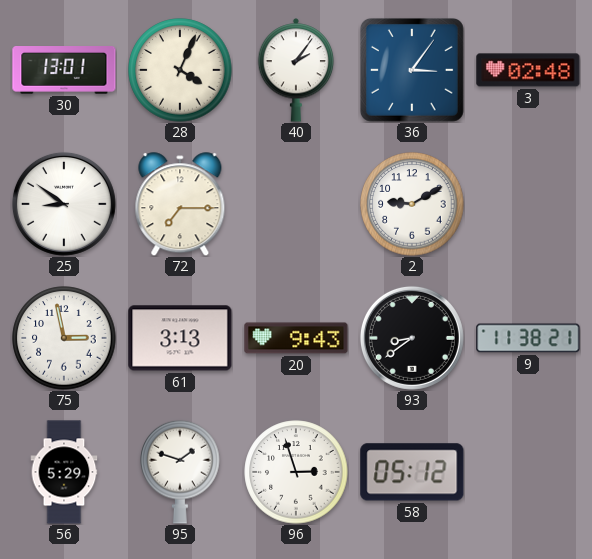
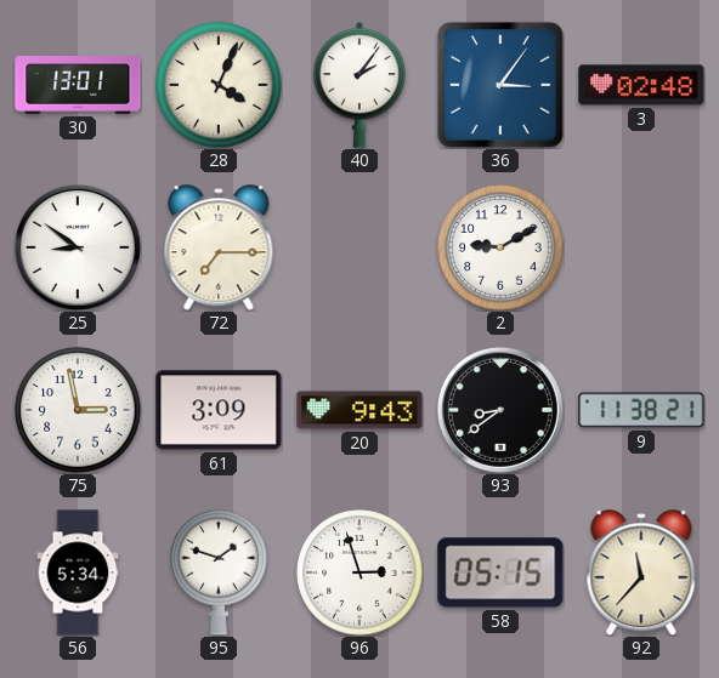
61: 3:13 -> 3:09 (219, 410)
56: 5:29 -> 5:34 (78, 572)
58: 05:12 -> 05:15 (500, 572)
92: none -> 11:37 (641, 572)
